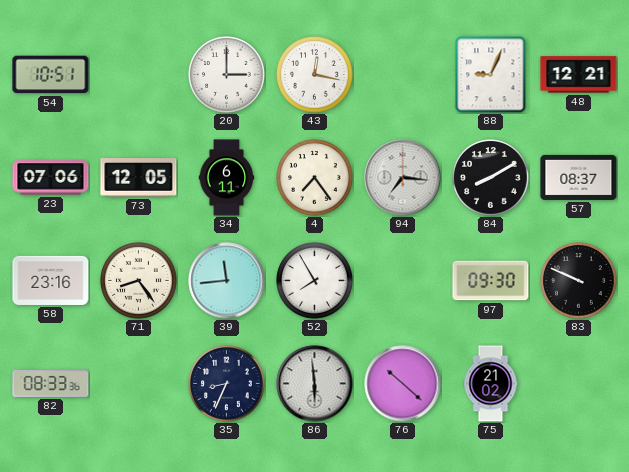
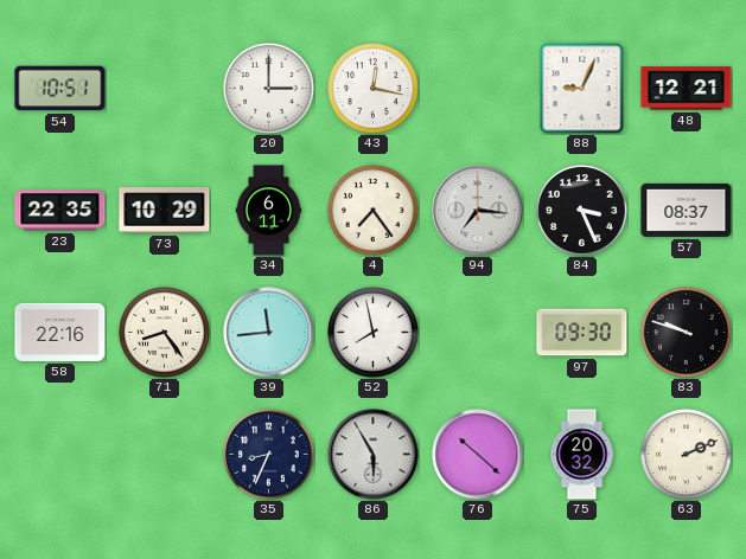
23: 07:06 -> 22:35 (60, 211)
73: 12:05 -> 10:29 (165, 211)
84: 8:10 -> 3:26 (582, 211)
58: 23:16 -> 22:16 (60, 332)
52: 7:55 -> 7:58 (374, 333)
83: 9:49 -> 9:48 (687, 333)
82: 08:33 -> none (51, 383)
86: 5:59 -> 5:55 (374, 455)
75: 21:02 -> 20:32 (582, 455)
63: none -> 2:11 (687, 455)
